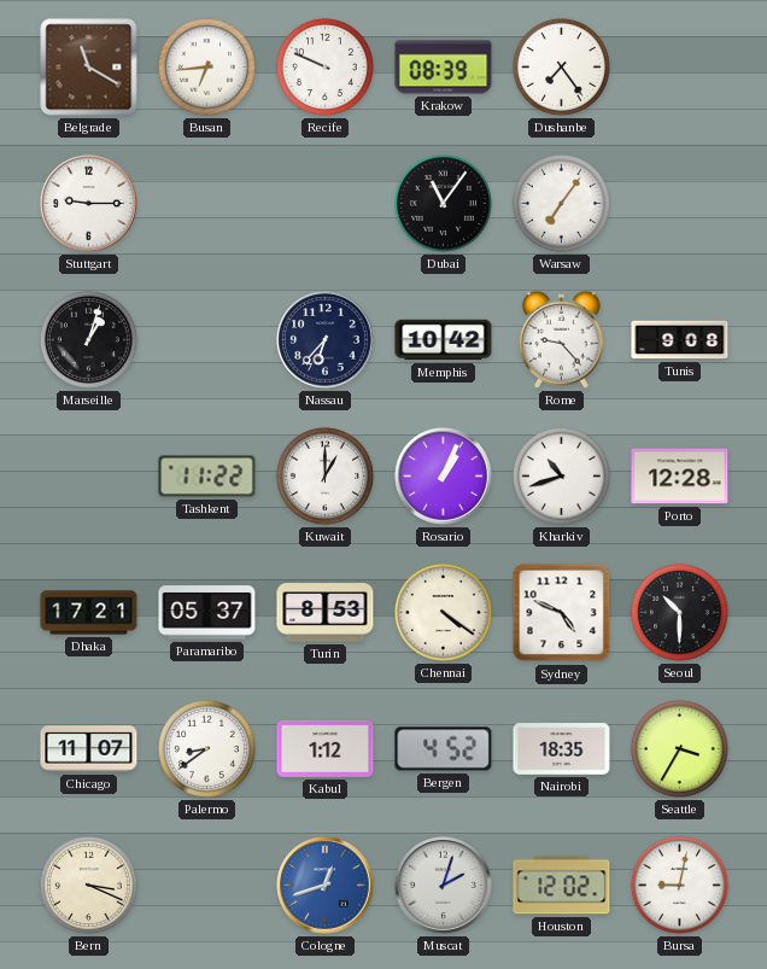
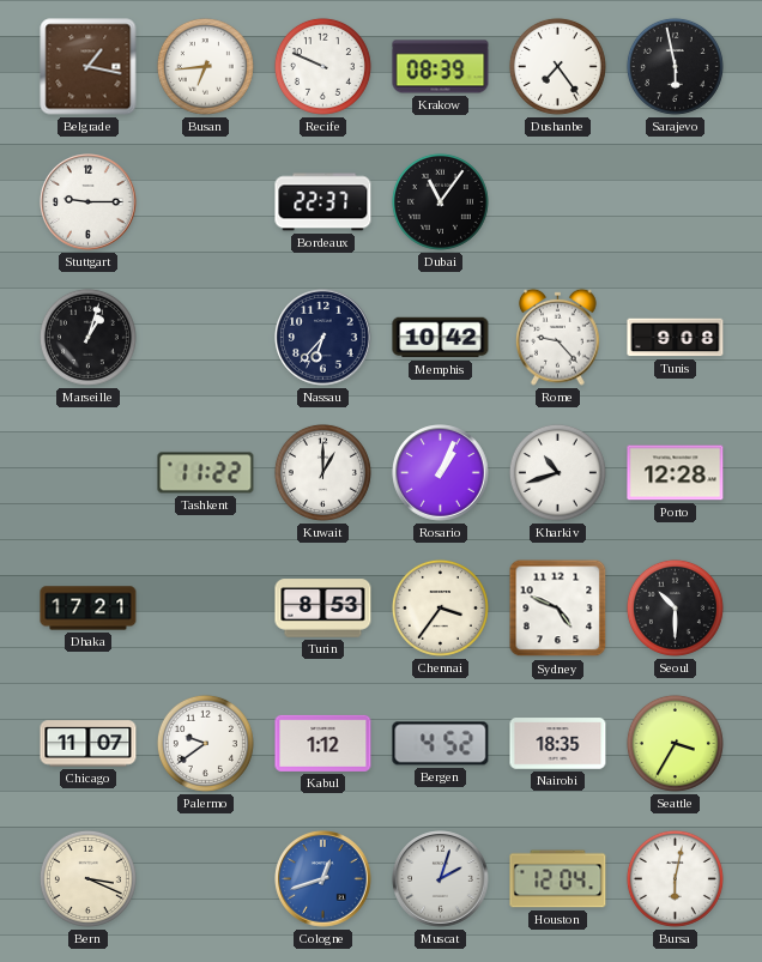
Belgrade: 11:20 -> 1:17 (89, 67)
Sarajevo: none -> 5:58 (675, 66)
Bordeaux: none -> 22:37 (323, 202)
Warsaw: 7:06 -> none (561, 203)
Paramaribo: 05:37 -> none (207, 613)
Chennai: 4:21 -> 3:36 (440, 607)
Palermo: 8:39 -> 9:39 (205, 743)
Houston: 12:02 -> 12:04 (558, 879)
Bursa: 9:02 -> 6:02 (675, 878)
